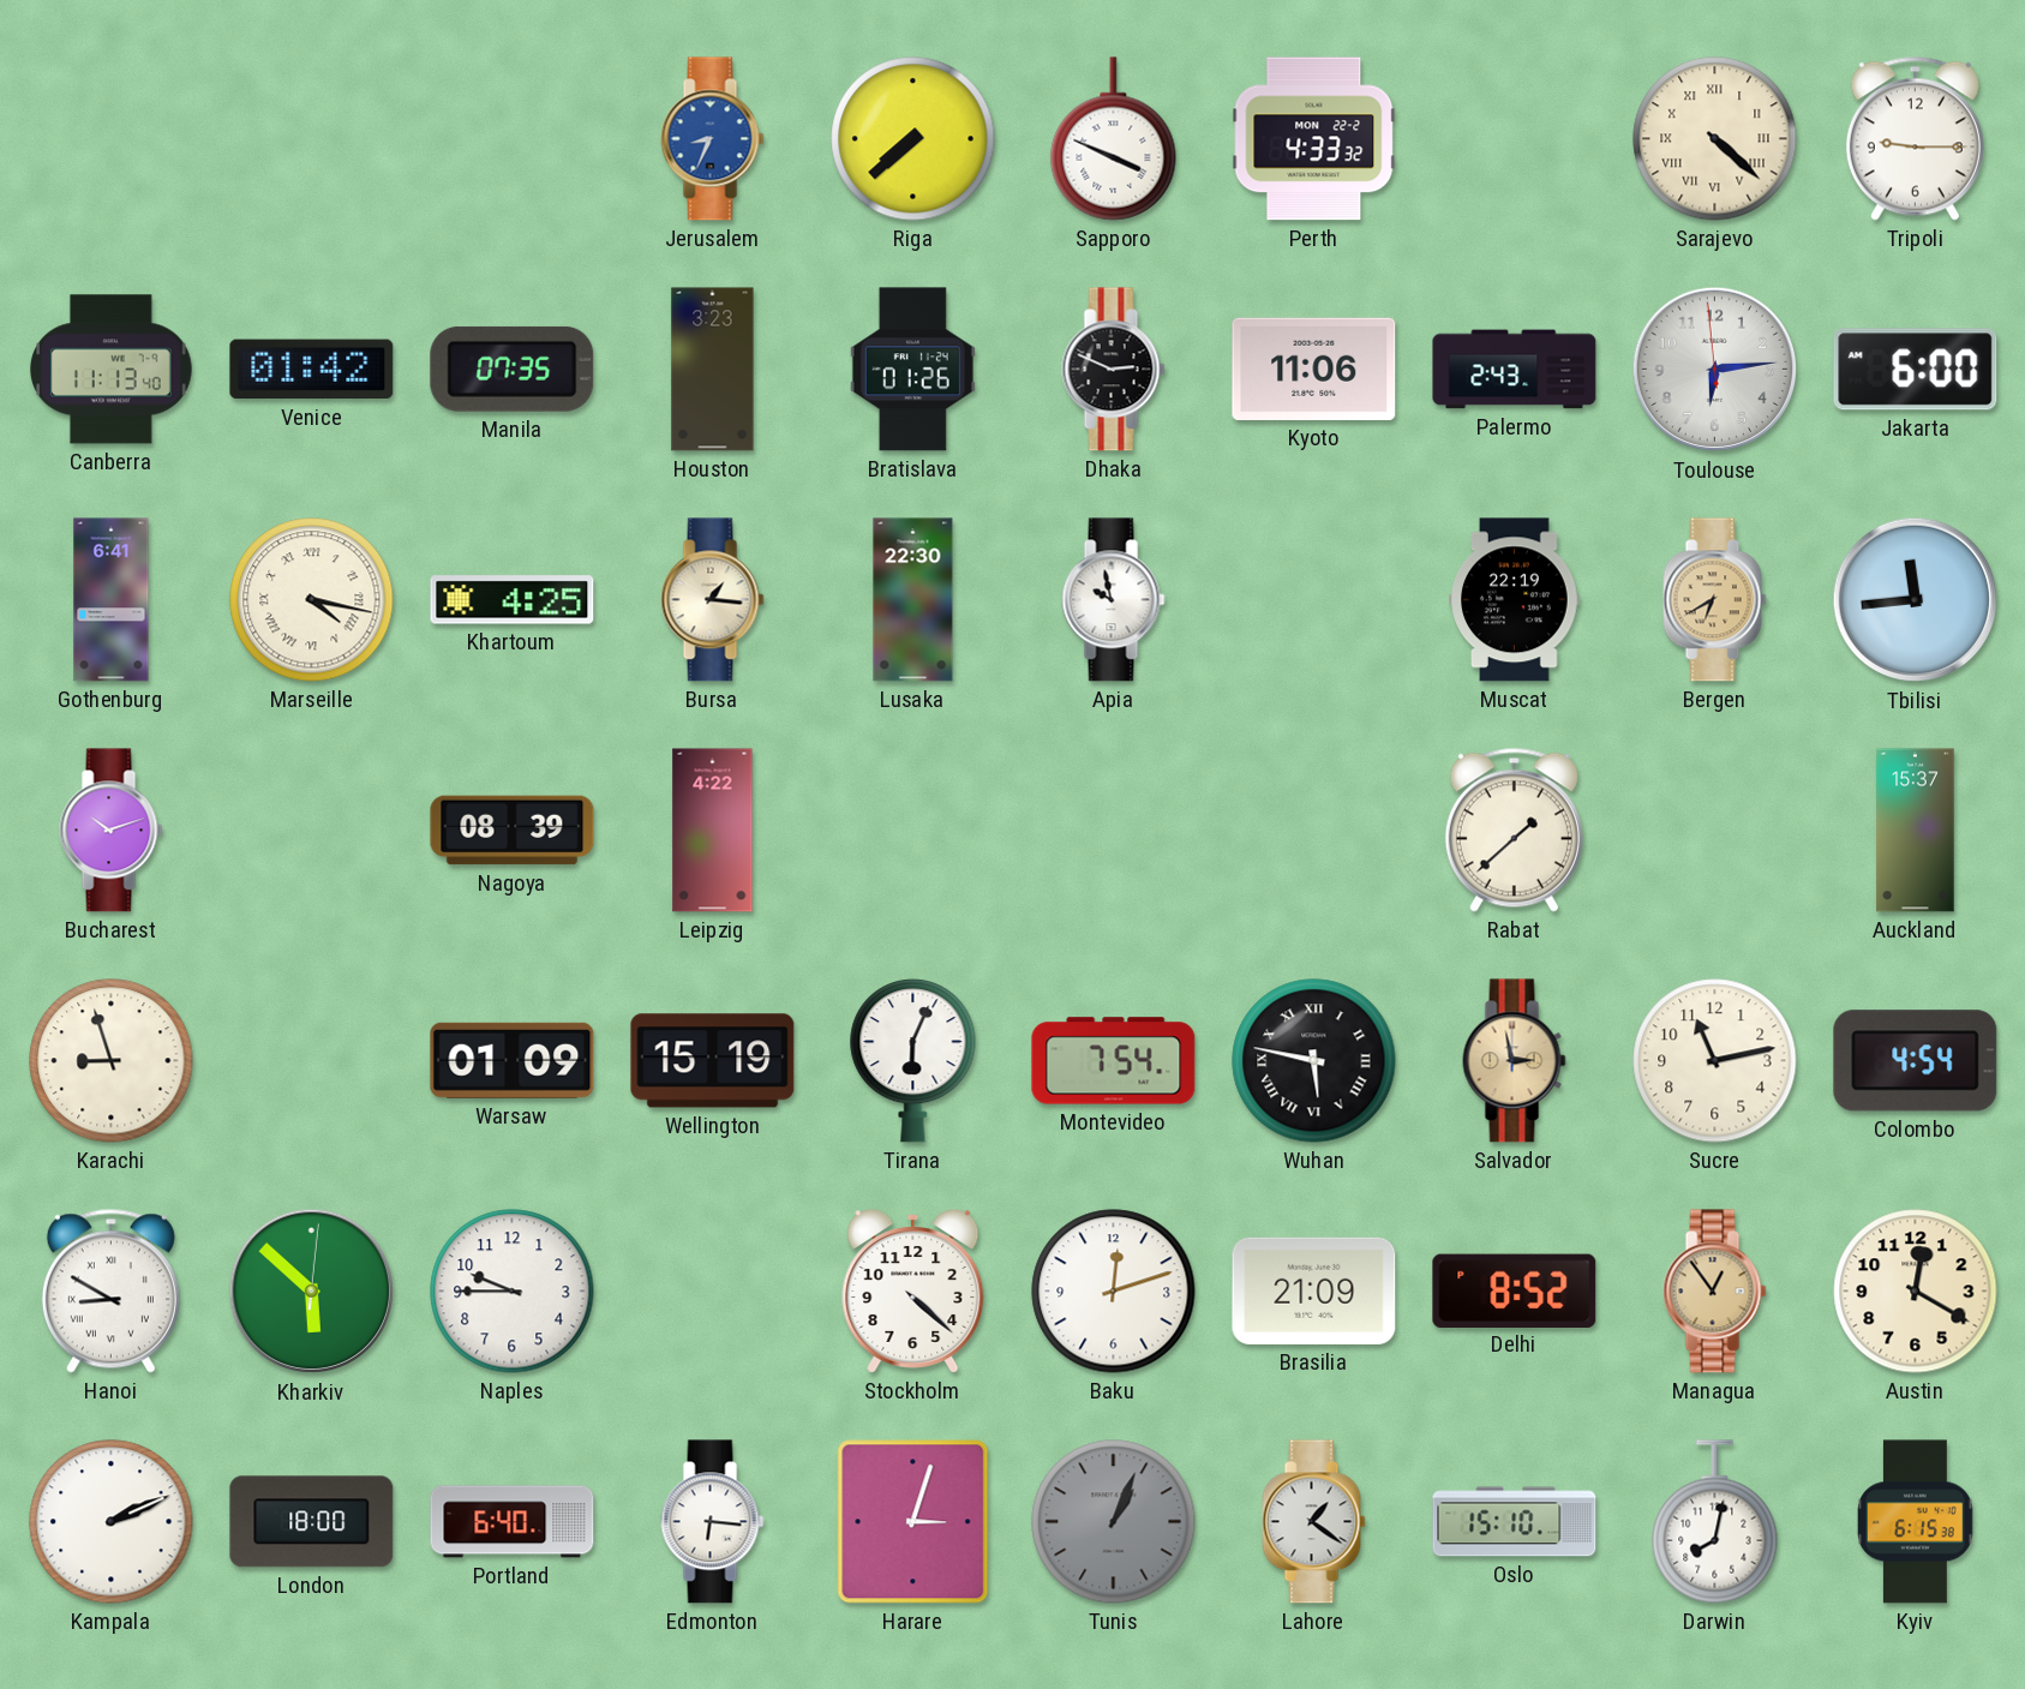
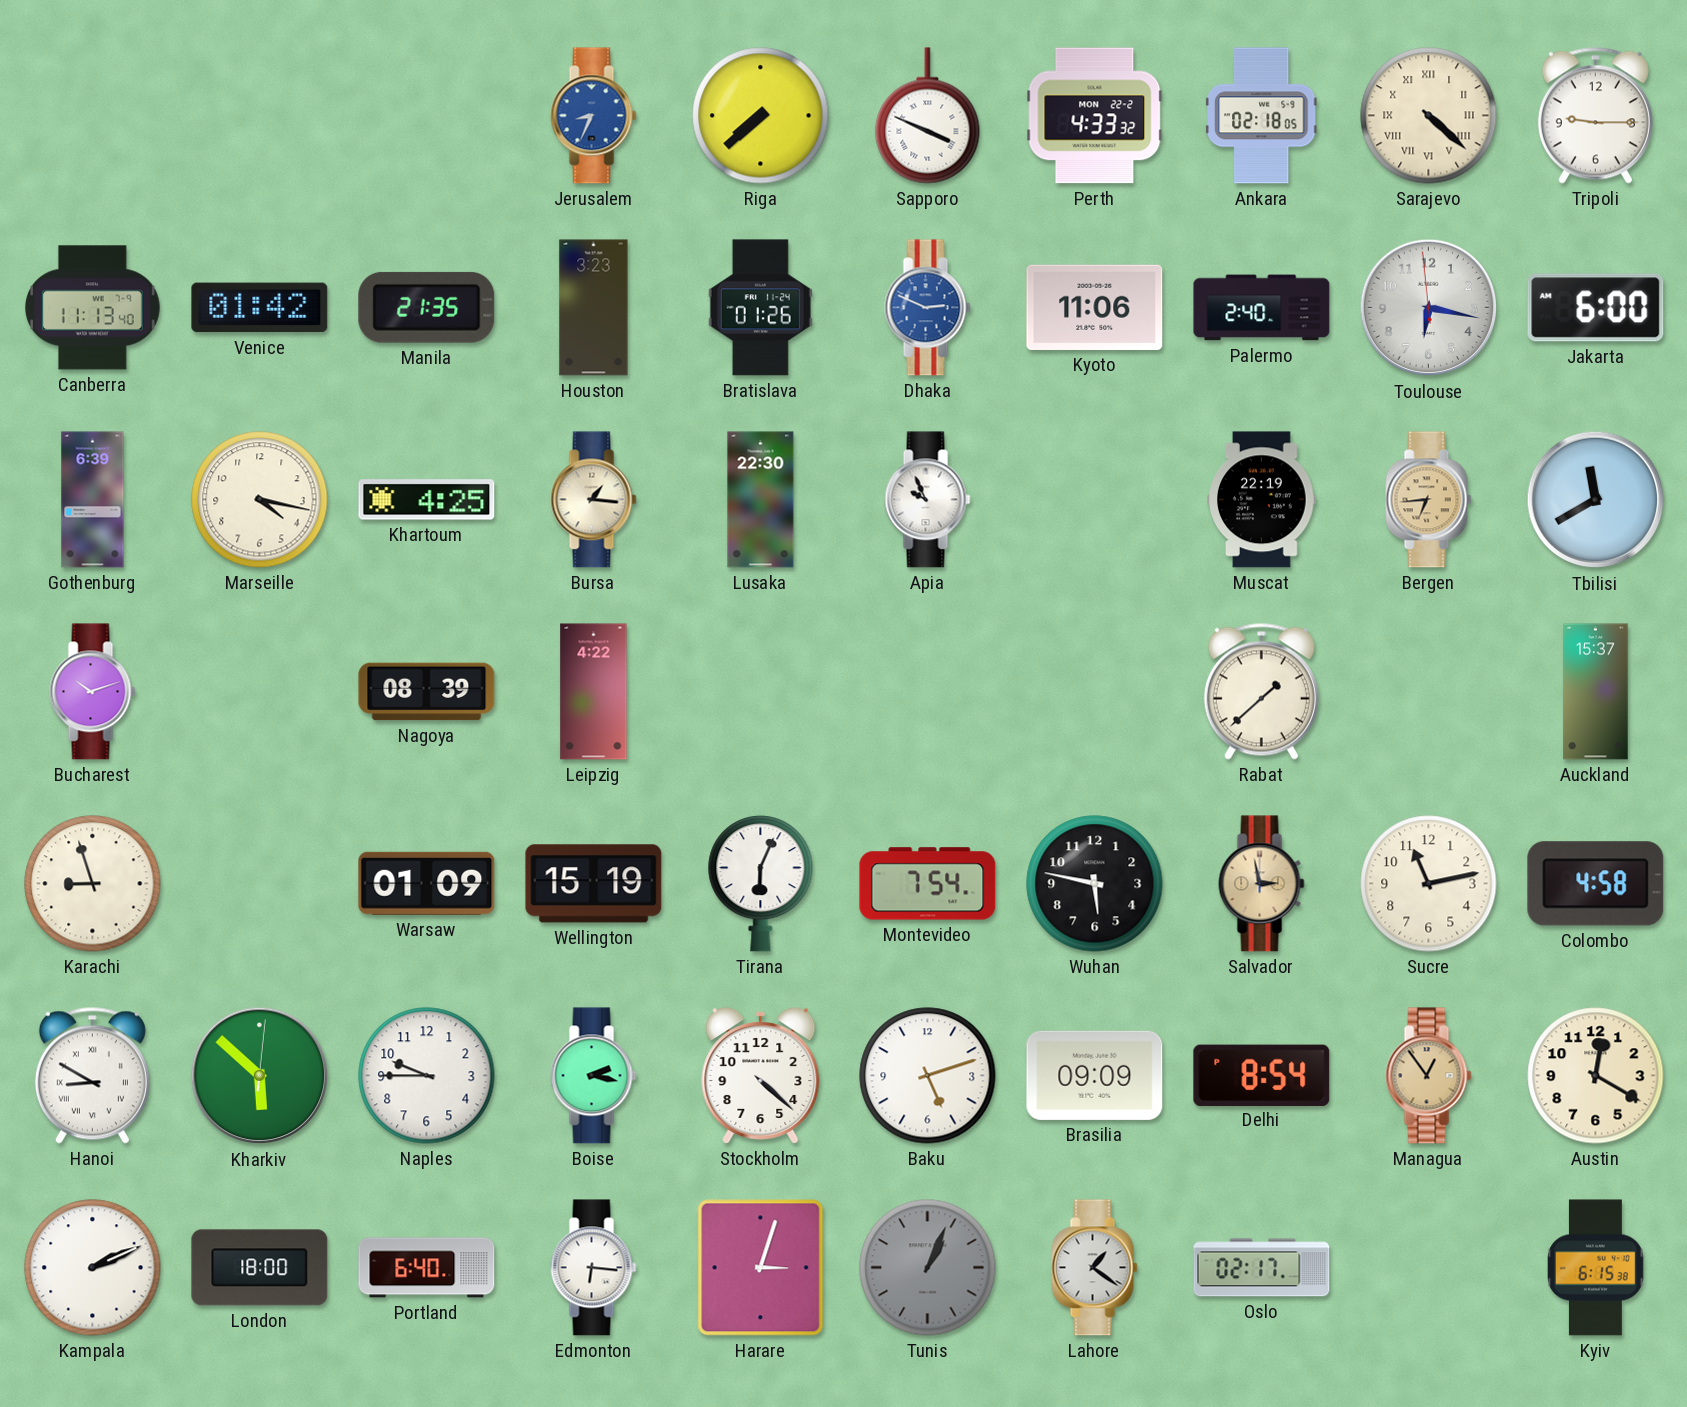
Ankara: none -> 02:18 (1261, 116)
Manila: 07:35 -> 21:35 (427, 307)
Dhaka dial: black -> blue (928, 308)
Palermo: 2:43 -> 2:40 (1262, 308)
Toulouse: 6:13 -> 6:16 (1429, 308)
Gothenburg: 6:41 -> 6:39 (93, 500)
Marseille numerals: Roman -> Arabic (260, 500)
Apia: 9:58 -> 9:56 (928, 500)
Bergen: 6:40 -> 6:44 (1429, 500)
Tbilisi: 11:44 -> 11:40 (1596, 500)
Wuhan numerals: Roman -> Arabic (1095, 884)
Colombo: 4:54 -> 4:58 (1596, 884)
Boise: none -> 2:17 (594, 1076)
Baku: 12:12 -> 5:12 (928, 1076)
Brasilia: 21:09 -> 09:09 (1095, 1075)
Delhi: 8:52 -> 8:54 (1262, 1075)
Oslo: 15:10 -> 02:17 (1262, 1268)
Darwin: 8:02 -> none (1715, 1522)
